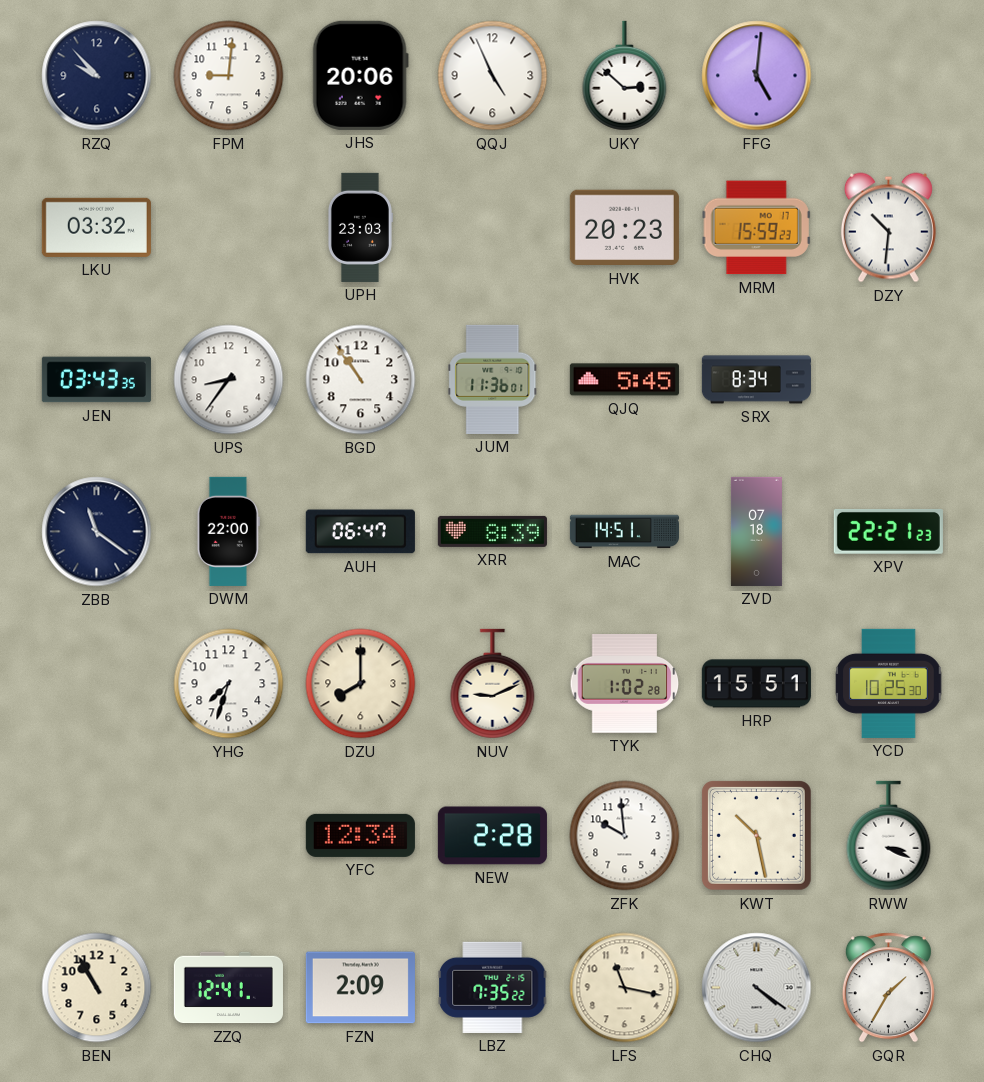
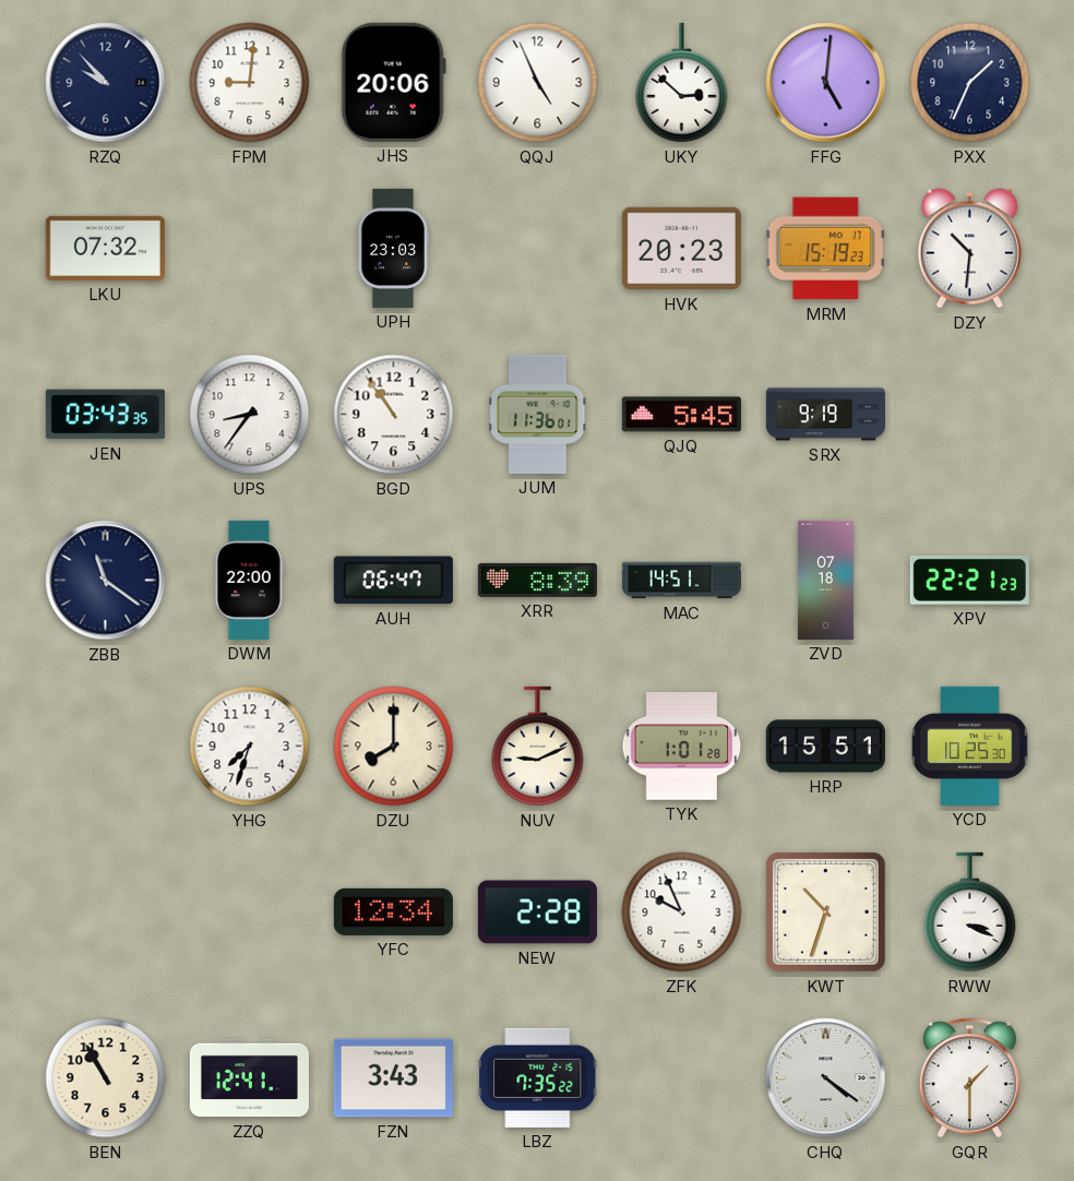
PXX: none -> 1:34 (970, 83)
LKU: 03:32 -> 07:32 (105, 248)
MRM: 15:59 -> 15:19 (825, 249)
SRX: 8:34 -> 9:19 (825, 415)
TYK: 1:02 -> 1:01 (682, 747)
ZFK: 9:59 -> 9:56 (682, 912)
KWT: 10:28 -> 10:33 (825, 911)
FZN: 2:09 -> 3:43 (393, 1078)
LFS: 11:17 -> none (625, 988)
GQR: 1:35 -> 1:30 (969, 1078)
